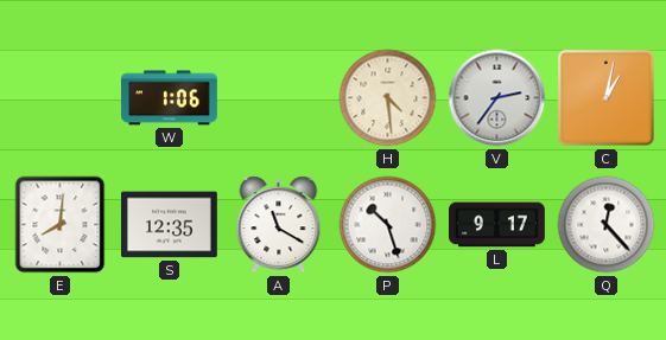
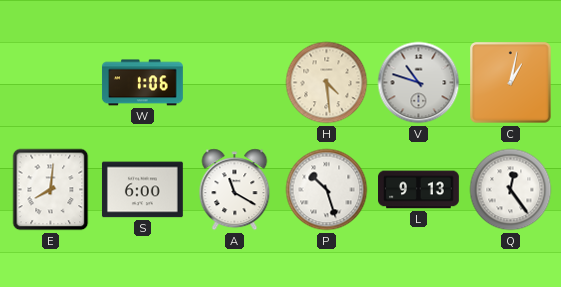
V: 2:36 -> 10:48 (419, 83)
S: 12:35 -> 6:00 (142, 190)
L: 9:17 -> 9:13 (419, 190)
Q: 12:23 -> 12:24 (511, 190)
